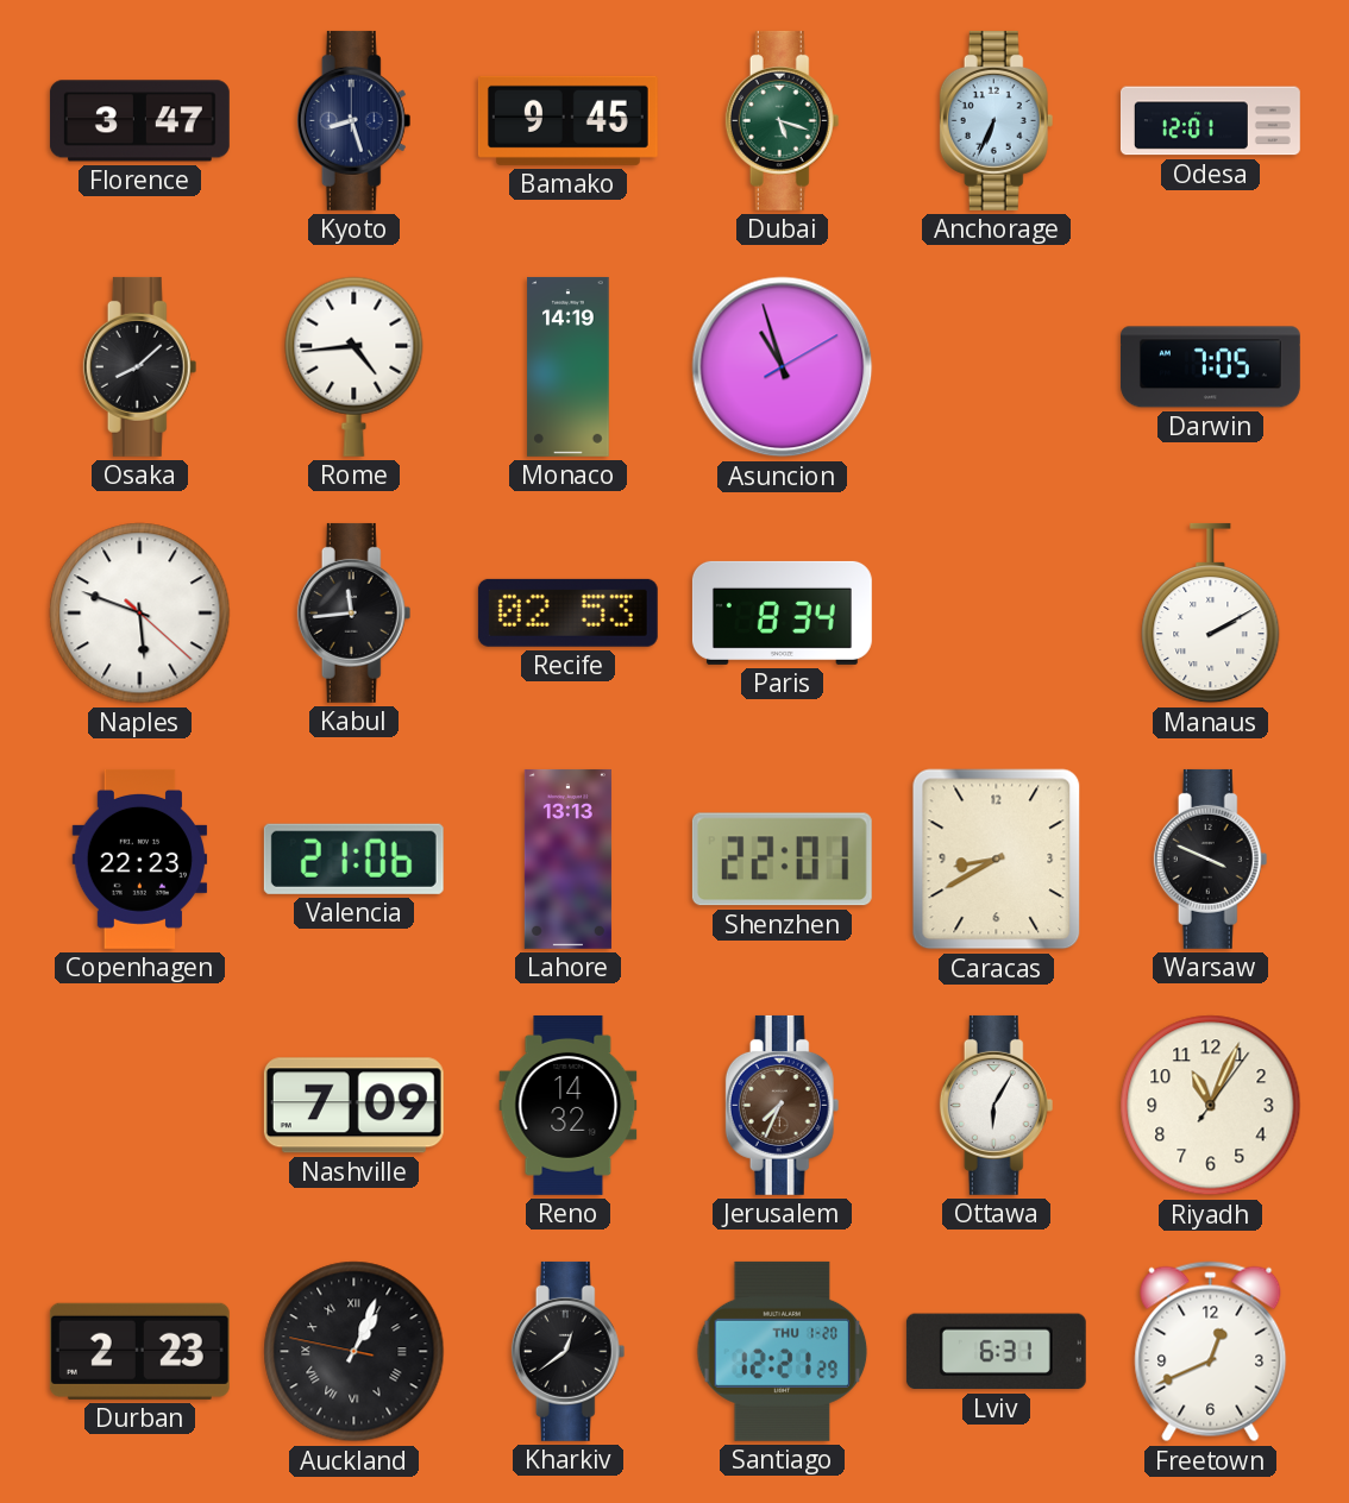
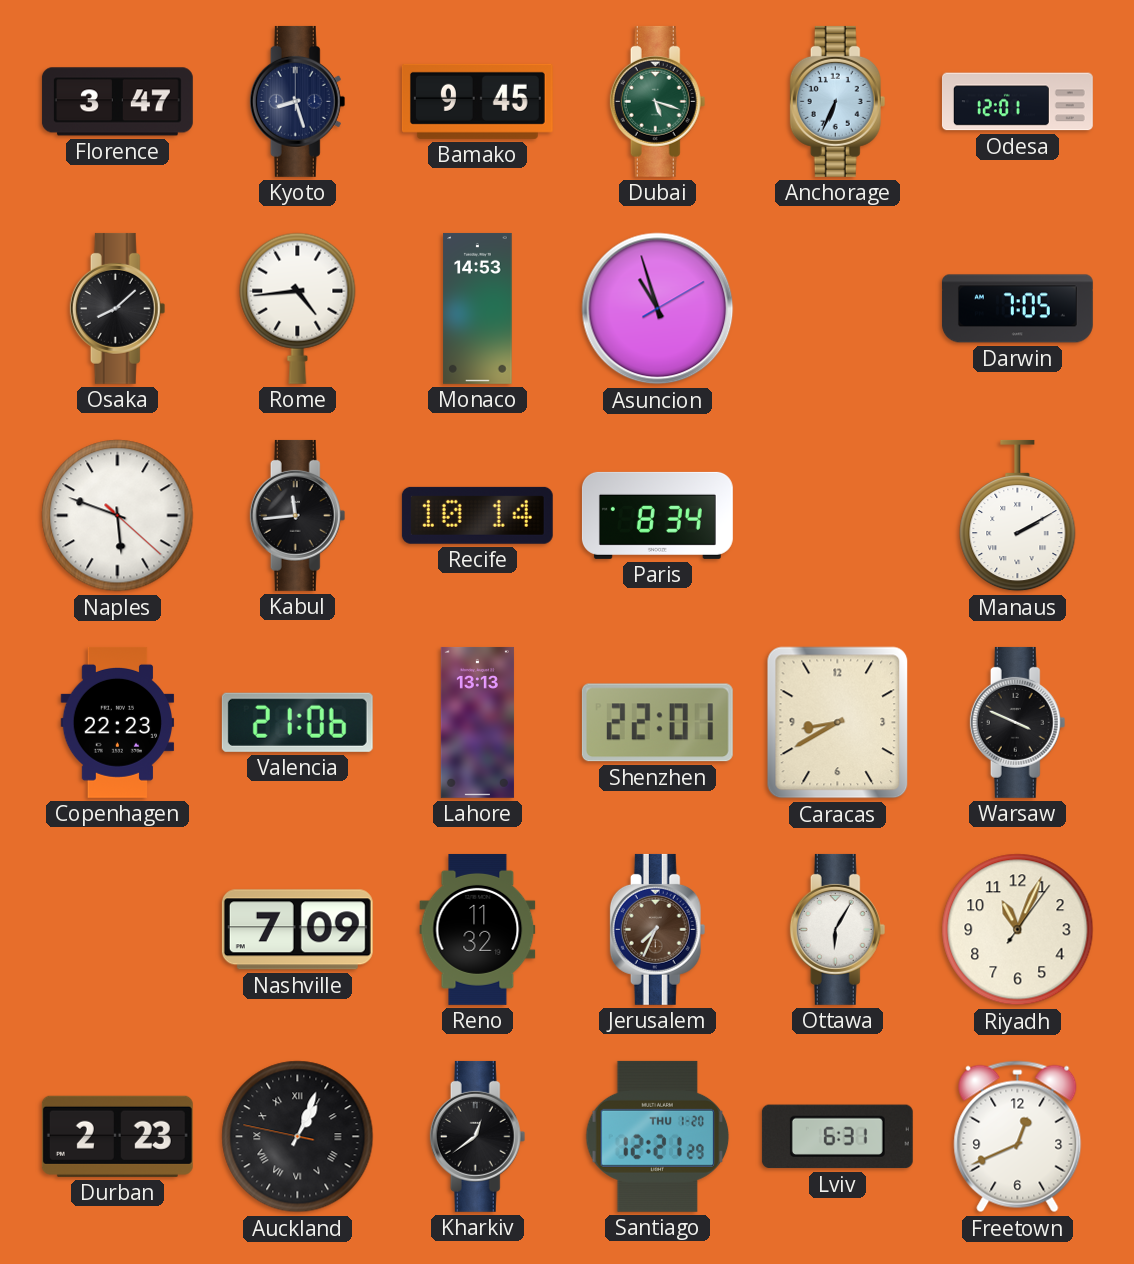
Monaco: 14:19 -> 14:53 (478, 308)
Recife: 02:53 -> 10:14 (477, 515)
Reno: 14:32 -> 11:32 (478, 929)
